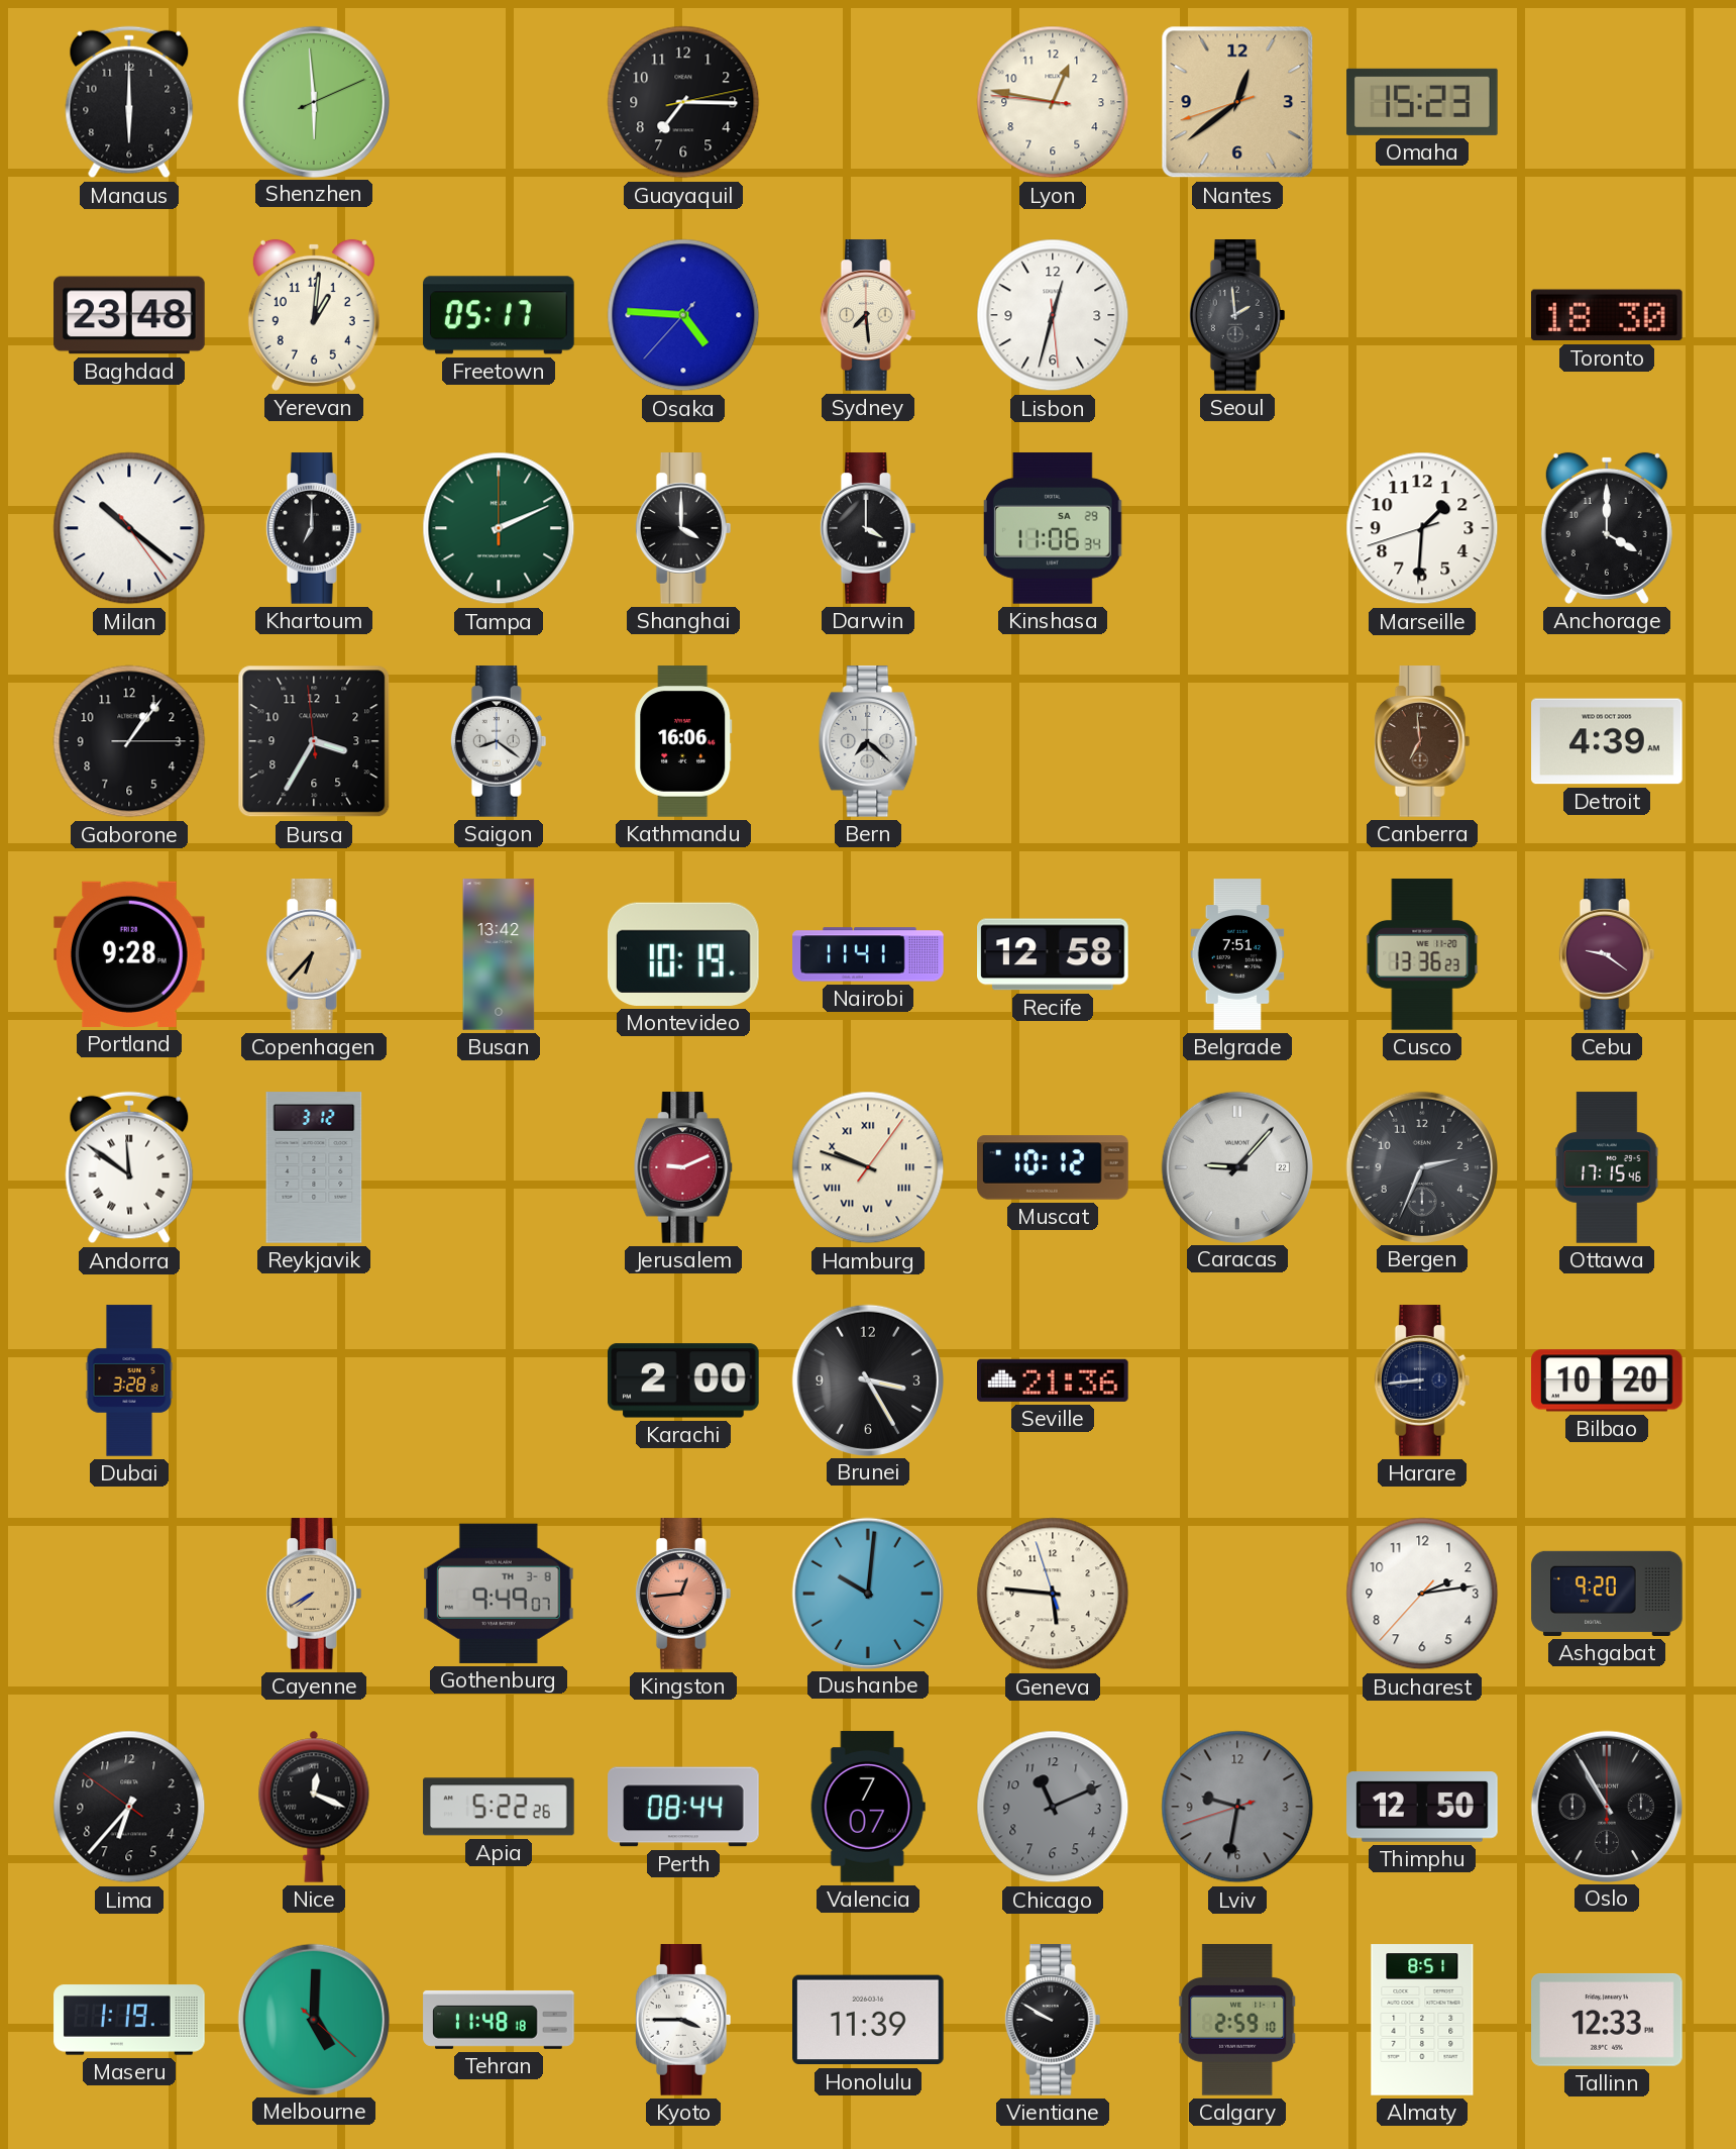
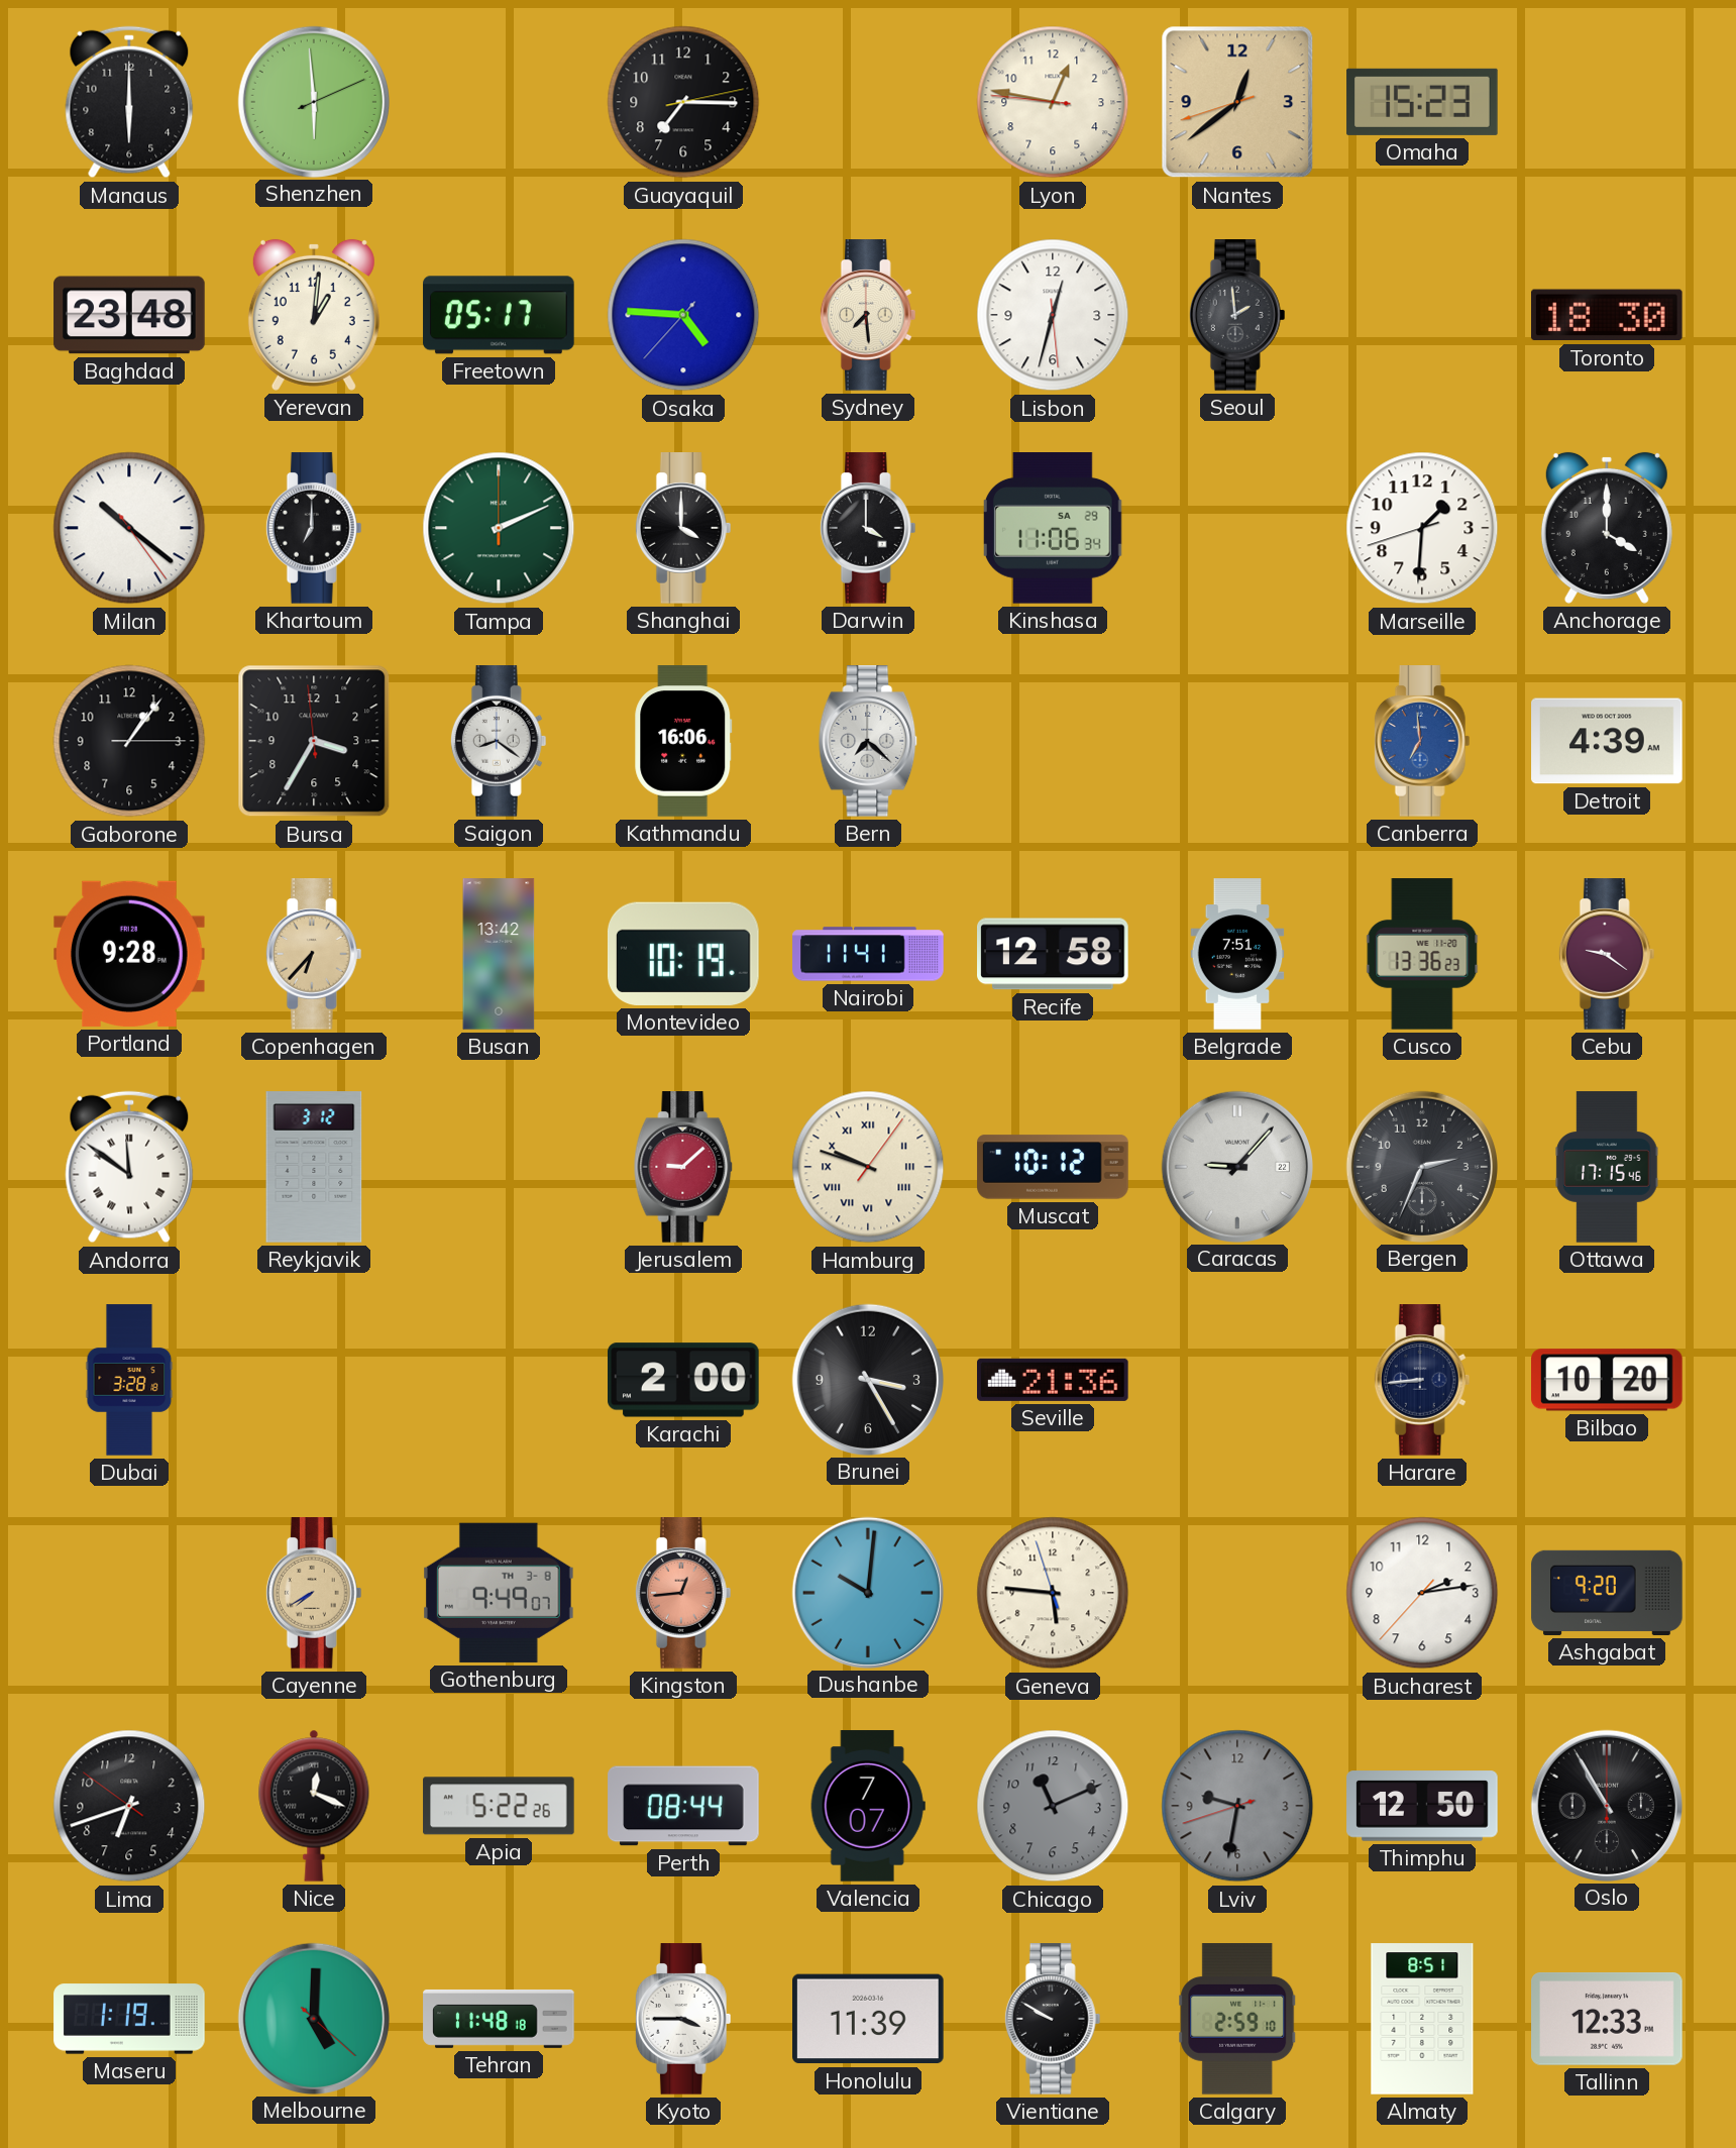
Canberra dial: brown -> blue (1422, 741)
Jerusalem: 9:11 -> 9:08 (683, 1167)
Lima: 6:36 -> 6:41 (129, 1806)
